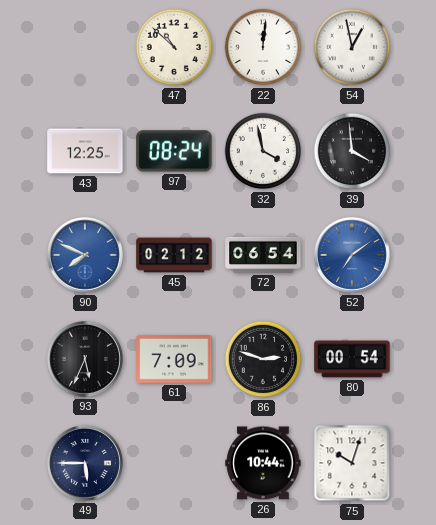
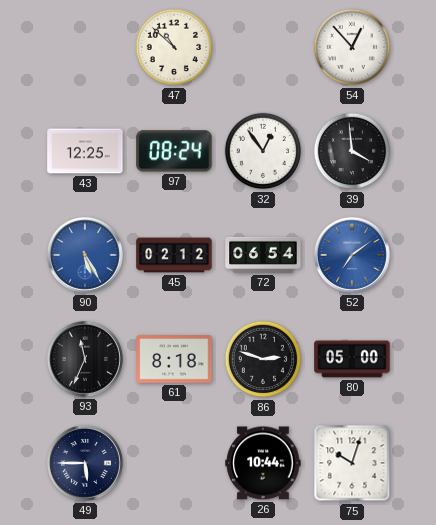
22: 12:01 -> none (263, 47)
54: 12:58 -> 12:53 (352, 47)
32: 3:58 -> 12:54 (263, 151)
90: 7:49 -> 5:25 (85, 255)
93: 5:34 -> 11:34 (85, 359)
61: 7:09 -> 8:18 (174, 359)
80: 00:54 -> 05:00 (352, 359)
